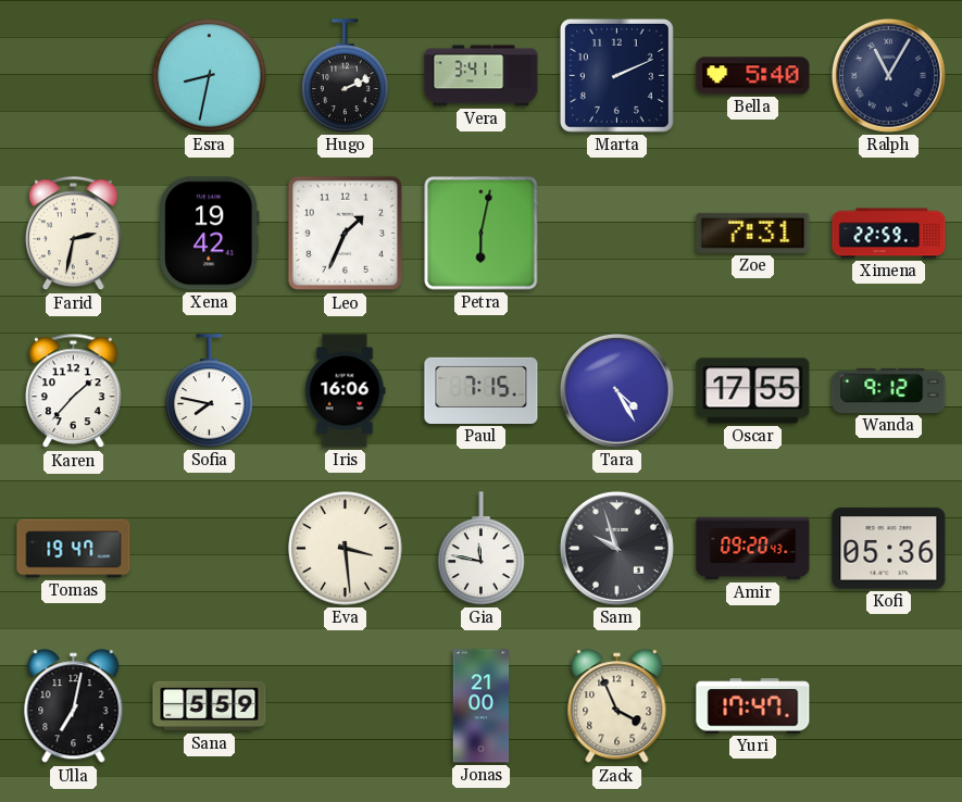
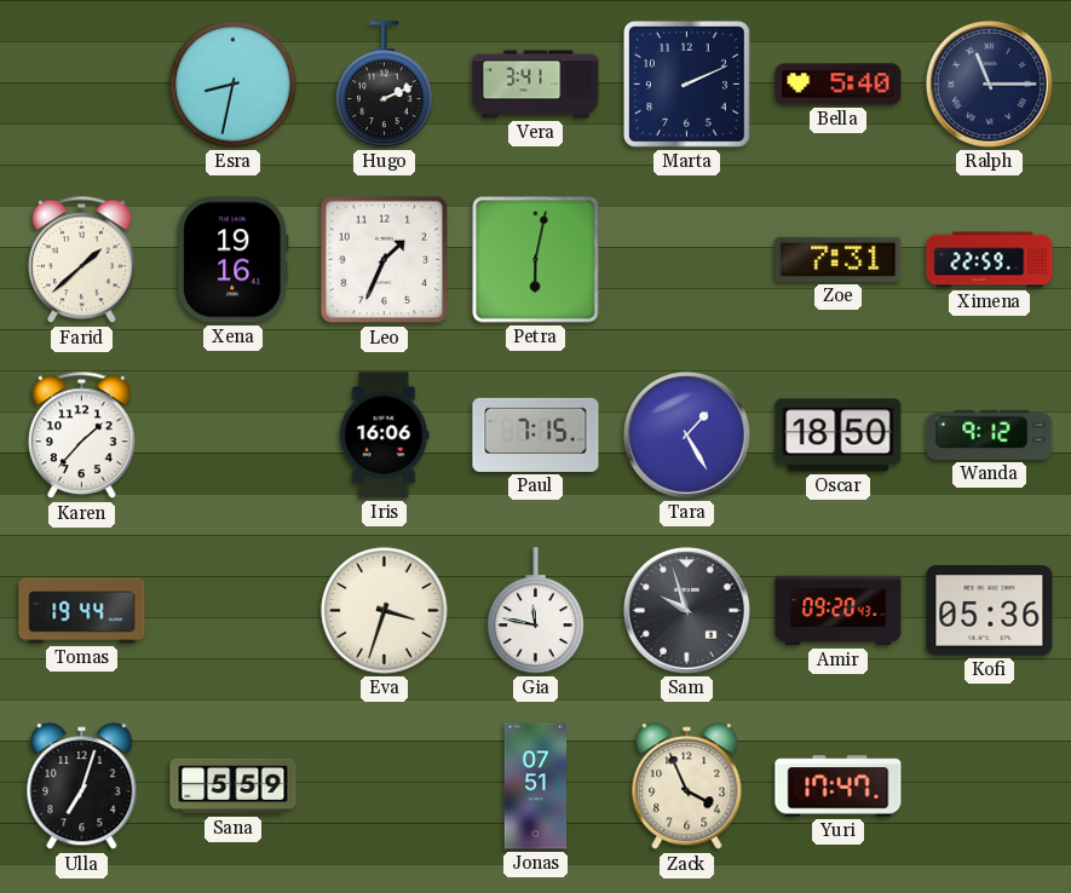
Ralph: 11:05 -> 11:15 (989, 83)
Farid: 2:32 -> 1:38 (82, 260)
Xena: 19:42 -> 19:16 (232, 260)
Sofia: 7:47 -> none (210, 391)
Tara: 4:25 -> 1:25 (686, 434)
Oscar: 17:55 -> 18:50 (839, 436)
Tomas: 19:47 -> 19:44 (82, 611)
Eva: 3:29 -> 3:33 (385, 611)
Ulla: 7:02 -> 7:03 (82, 787)
Jonas: 21:00 -> 07:51 (536, 787)
